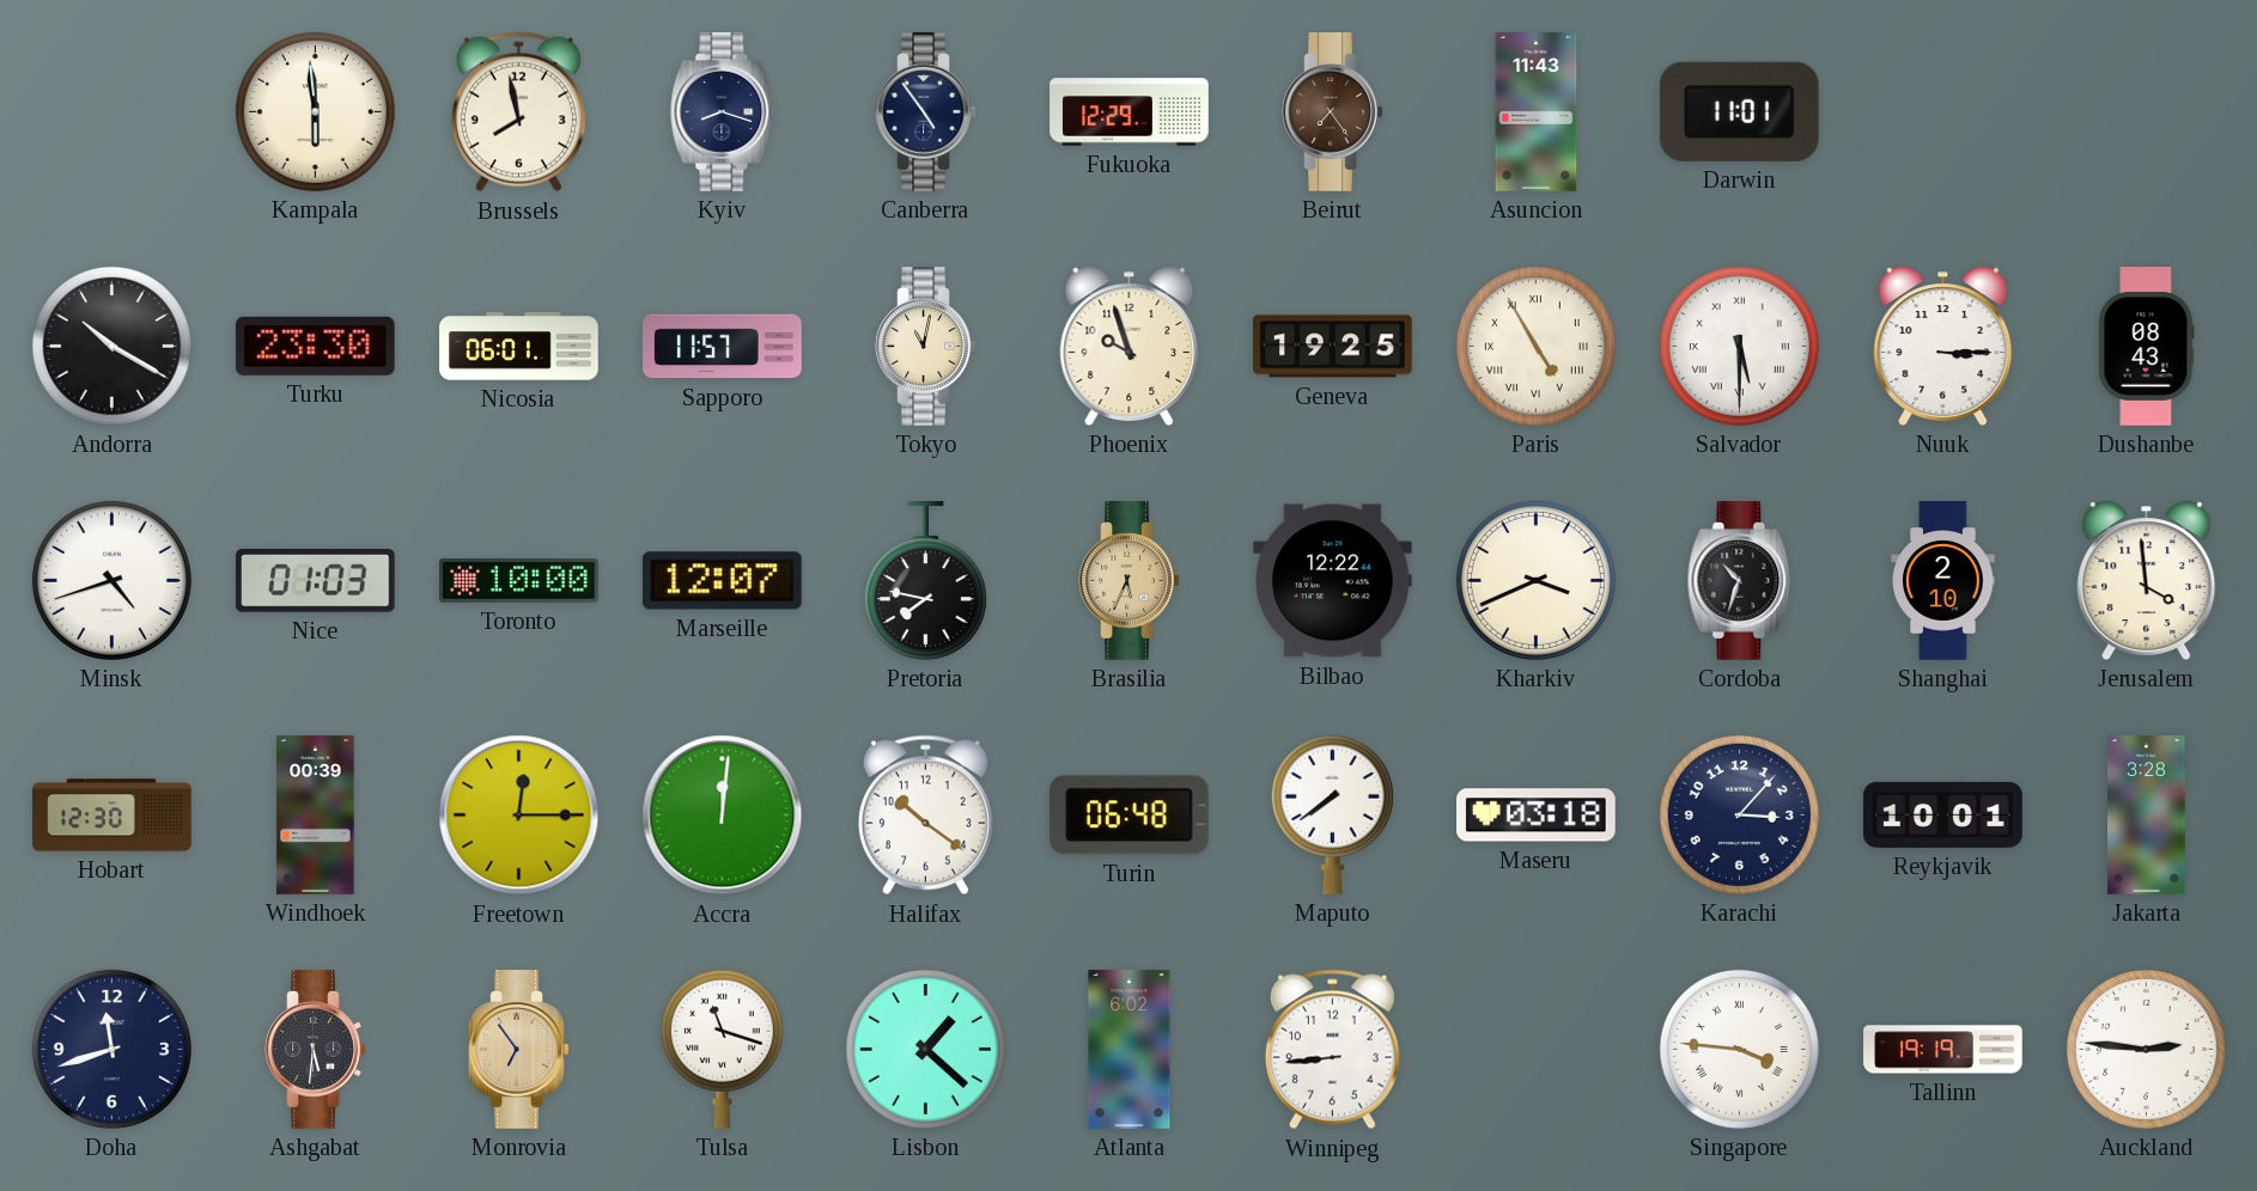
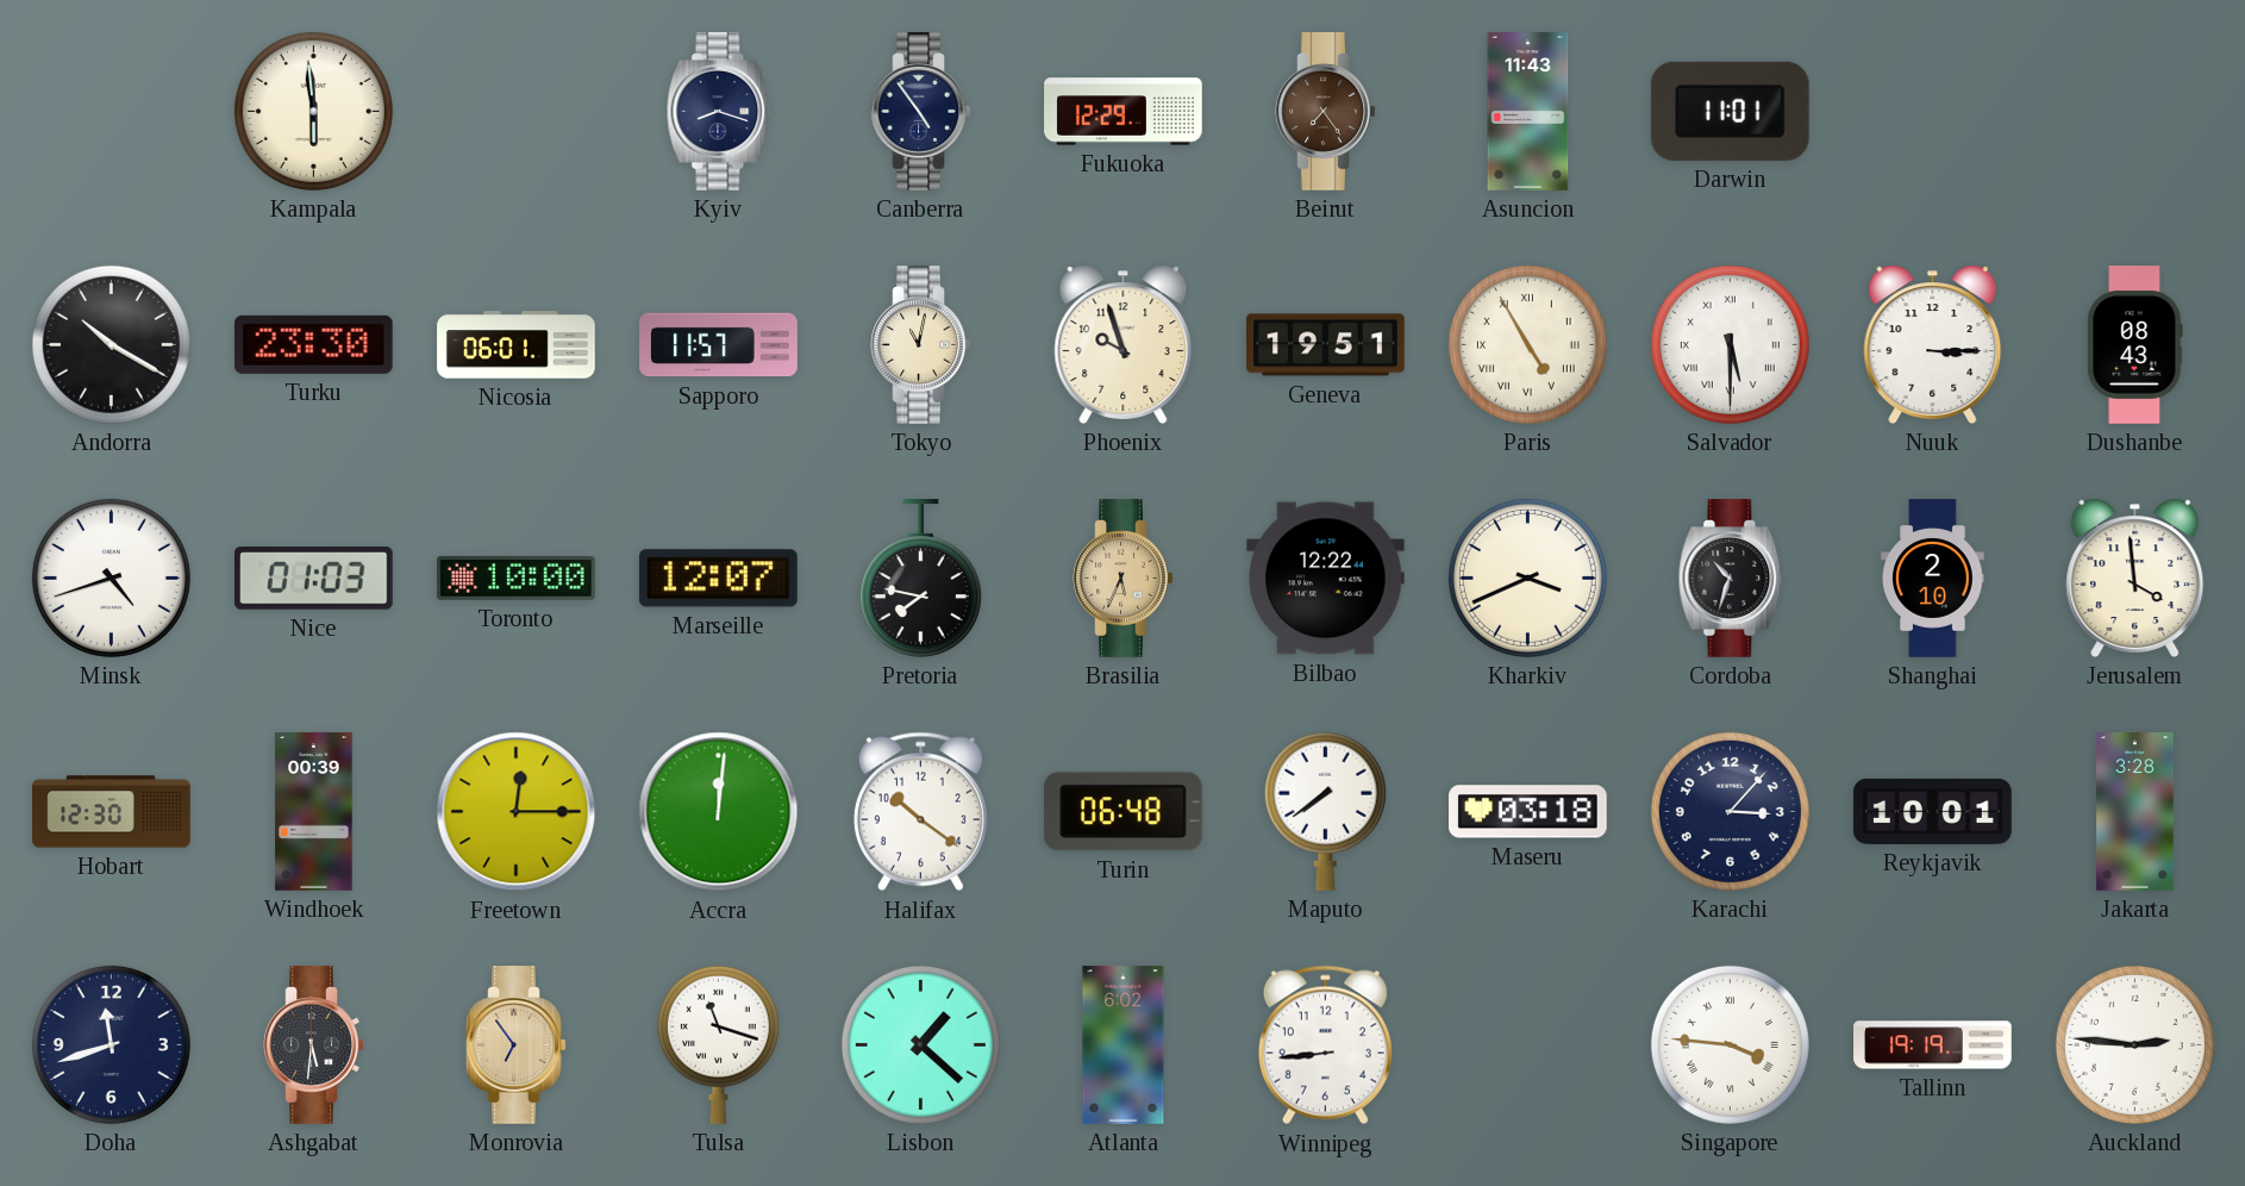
Brussels: 7:58 -> none (518, 112)
Geneva: 19:25 -> 19:51 (1326, 345)
